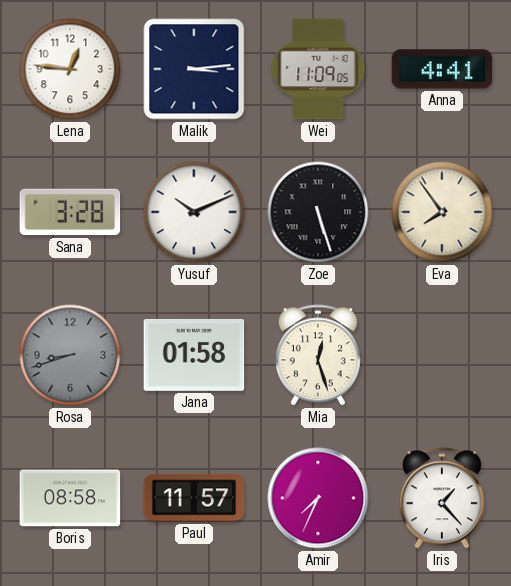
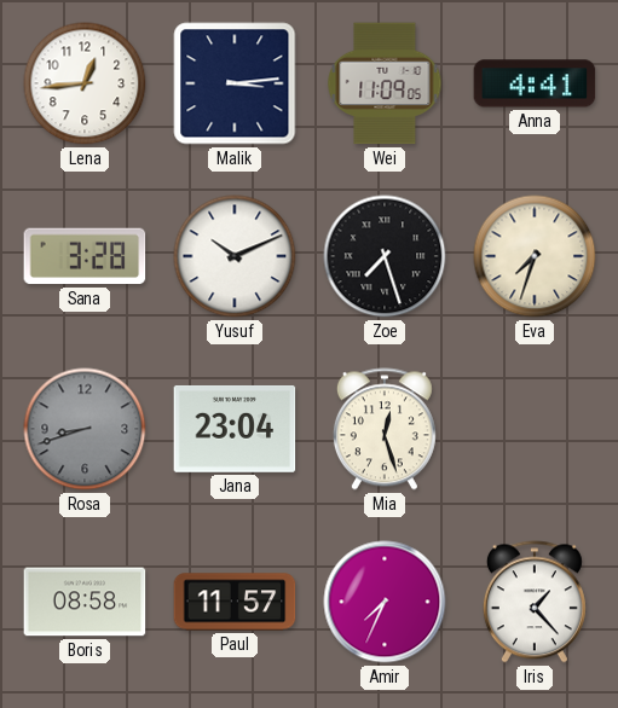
Lena: 12:46 -> 12:44 (85, 83)
Zoe: 5:27 -> 7:27 (385, 256)
Eva: 7:54 -> 7:33 (535, 256)
Jana: 01:58 -> 23:04 (235, 429)
